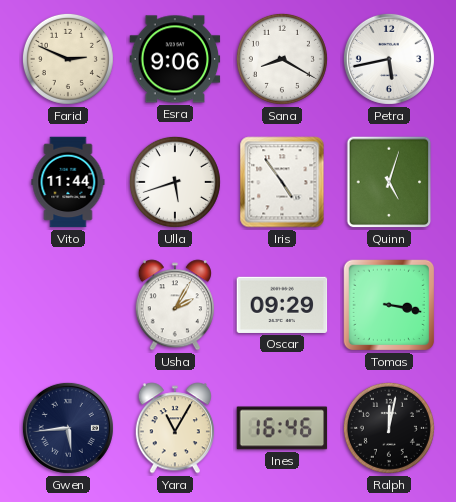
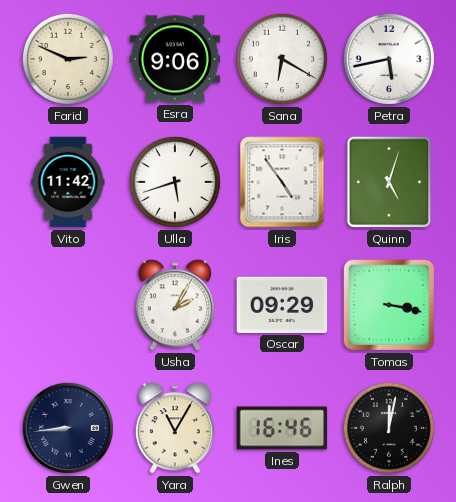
Sana: 8:20 -> 6:20 (282, 59)
Vito: 11:44 -> 11:42 (68, 182)
Gwen: 5:44 -> 8:44 (68, 428)
